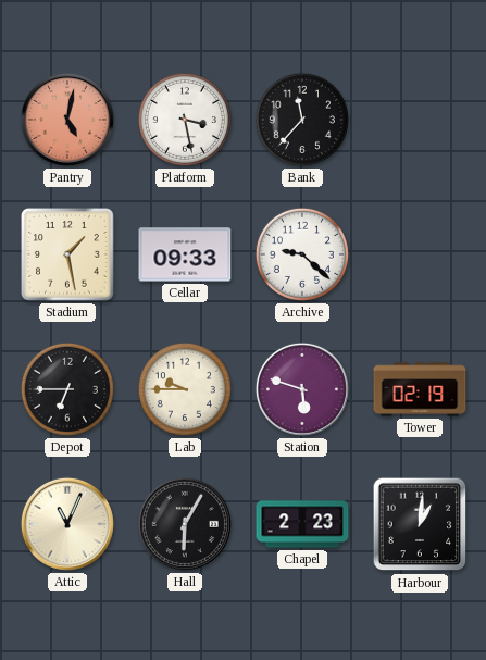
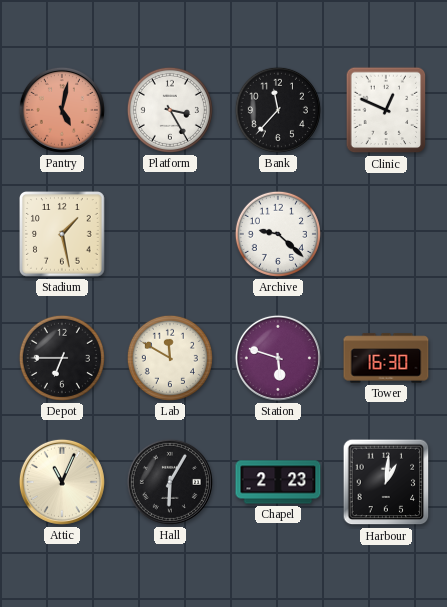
Platform: 3:28 -> 3:25 (170, 110)
Clinic: none -> 12:49 (386, 110)
Cellar: 09:33 -> none (185, 254)
Lab: 9:45 -> 11:50 (170, 358)
Tower: 02:19 -> 16:30 (386, 358)
